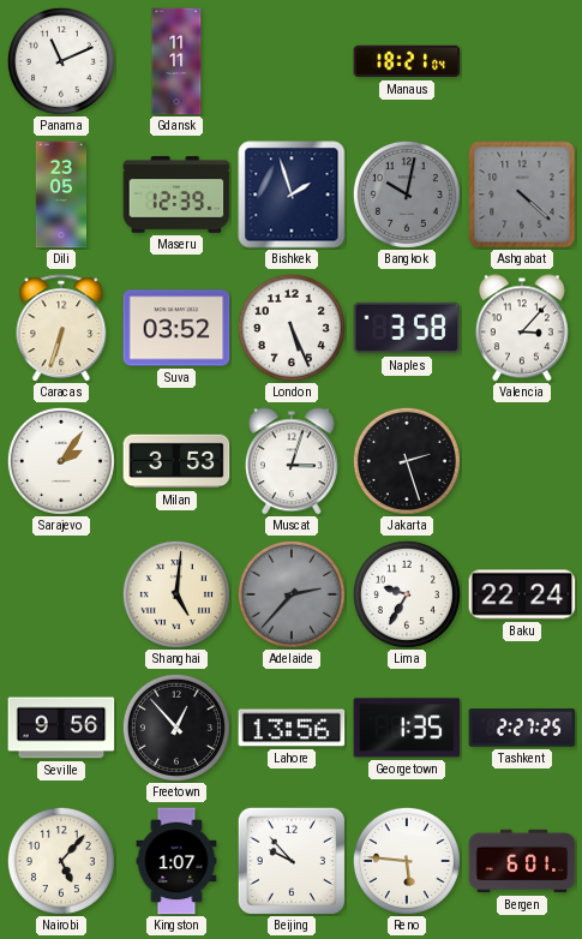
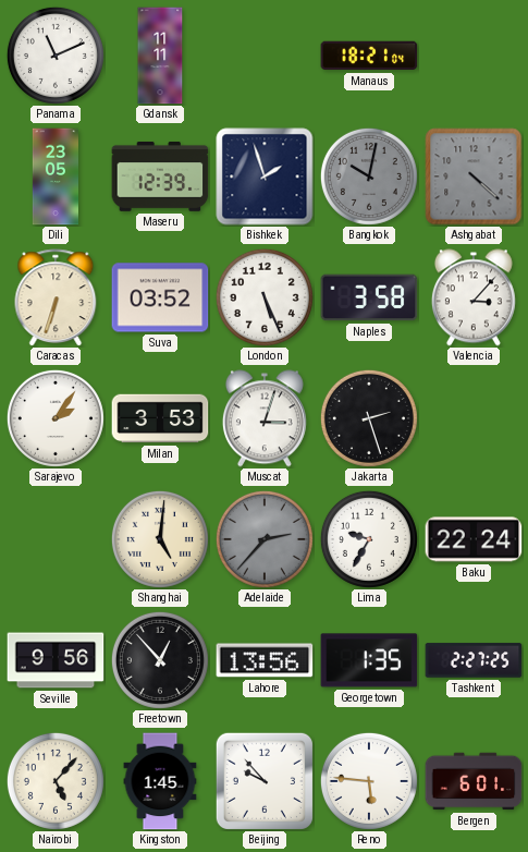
Kingston: 1:07 -> 1:45 (160, 781)
